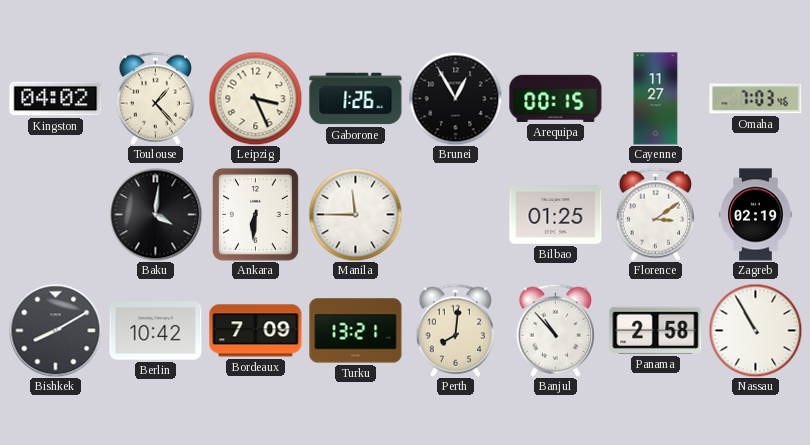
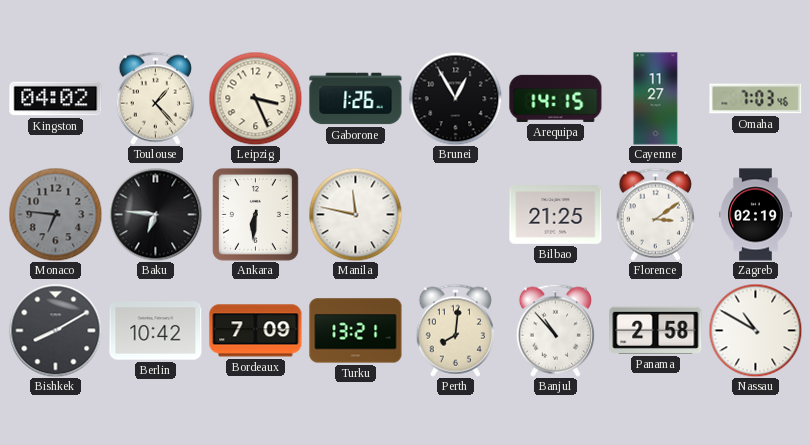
Arequipa: 00:15 -> 14:15 (556, 98)
Monaco: none -> 6:46 (55, 214)
Baku: 4:01 -> 6:46 (155, 214)
Manila: 11:45 -> 11:47 (355, 214)
Bilbao: 01:25 -> 21:25 (556, 215)
Nassau: 10:55 -> 10:50 (755, 330)
